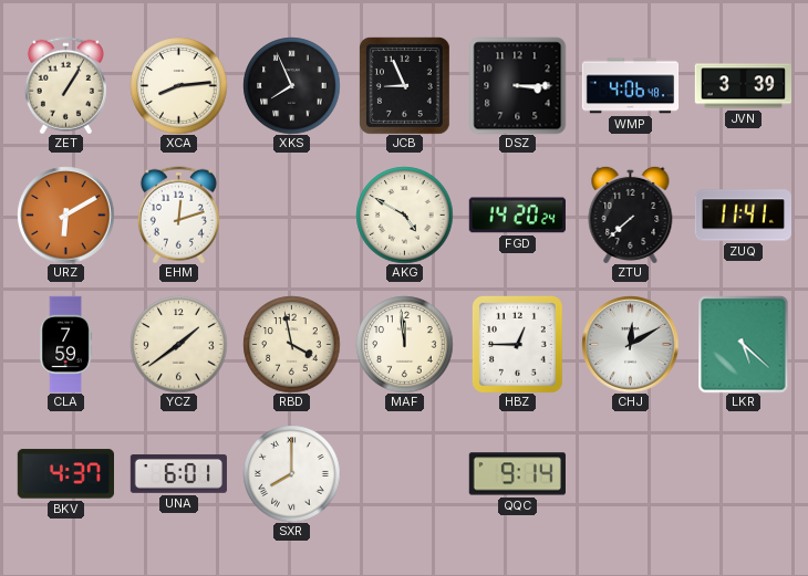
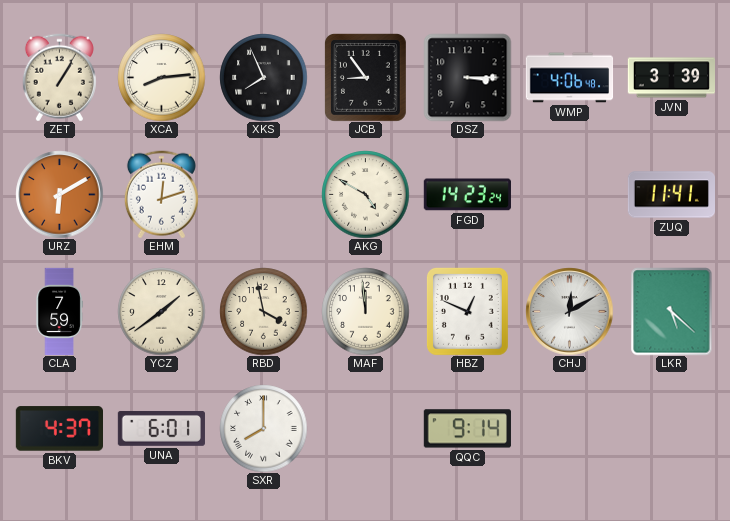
JCB: 8:56 -> 8:54 (365, 78)
FGD: 14:20 -> 14:23 (467, 195)
ZTU: 7:38 -> none (631, 214)
HBZ: 12:45 -> 12:49 (467, 312)
